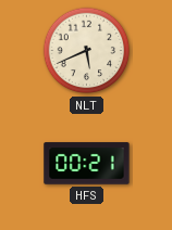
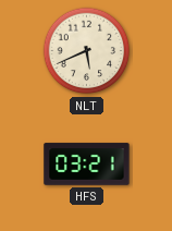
HFS: 00:21 -> 03:21 (87, 165)
